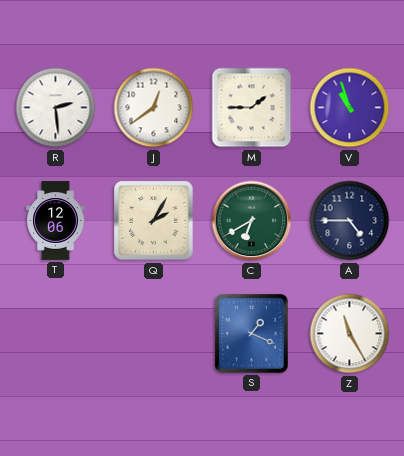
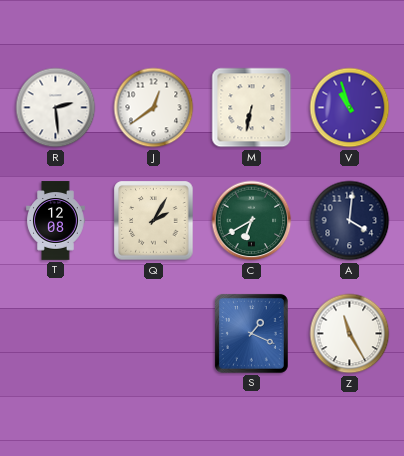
M: 1:45 -> 6:32 (252, 108)
T: 12:06 -> 12:08 (56, 221)
A: 4:45 -> 4:01 (350, 221)
